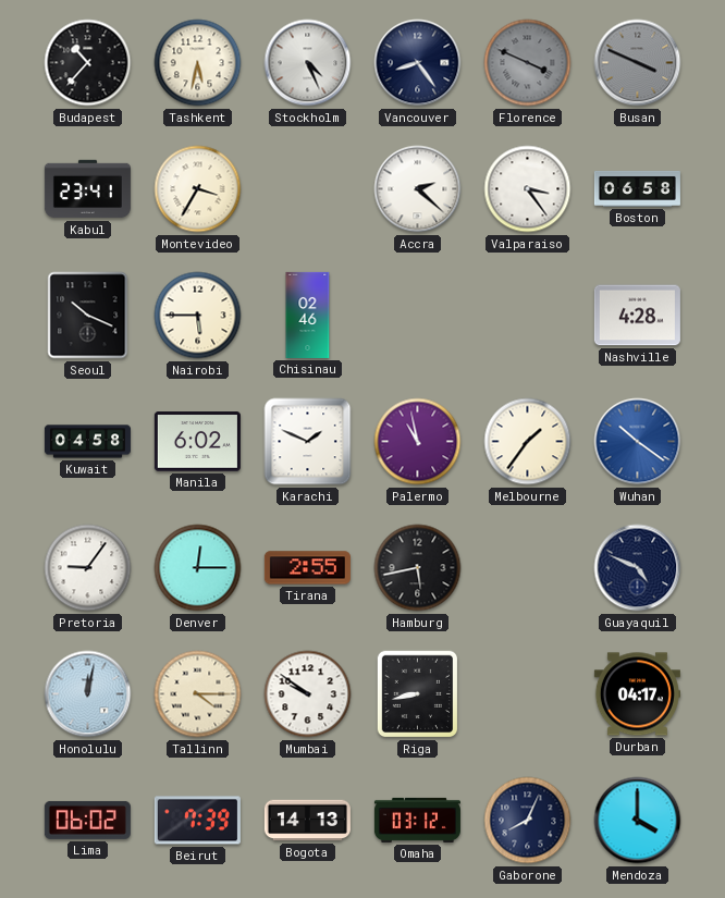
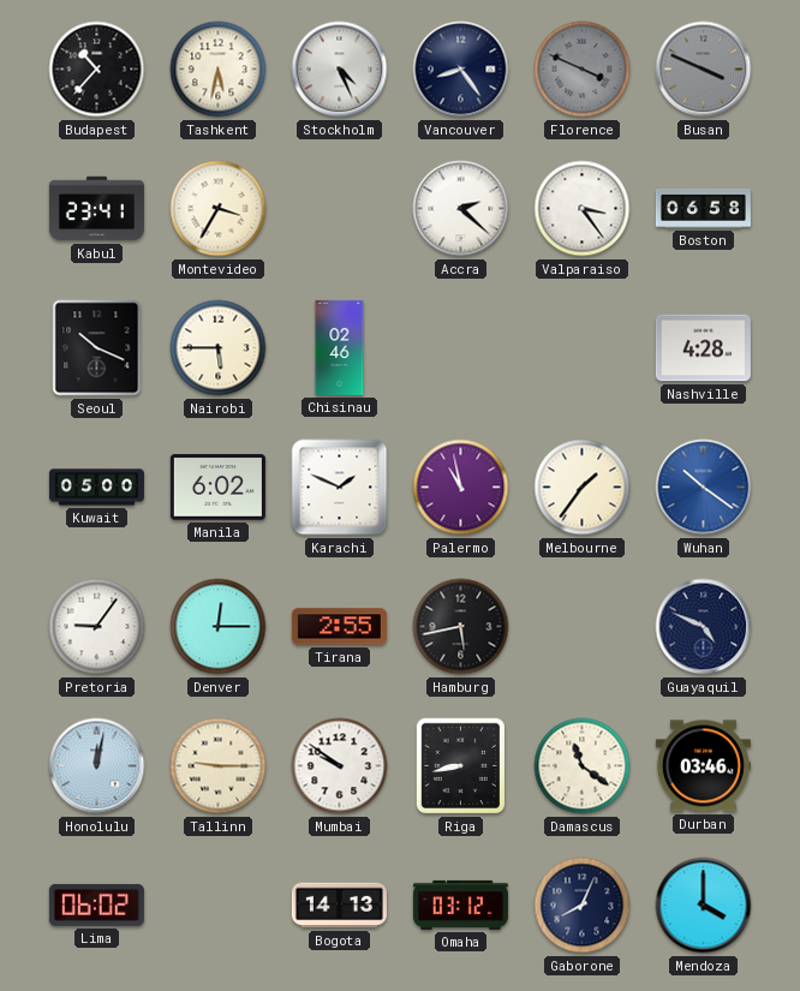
Kuwait: 04:58 -> 05:00 (96, 488)
Tallinn: 4:15 -> 9:15 (219, 766)
Damascus: none -> 11:21 (583, 766)
Durban: 04:17 -> 03:46 (703, 766)
Beirut: 7:39 -> none (197, 821)
